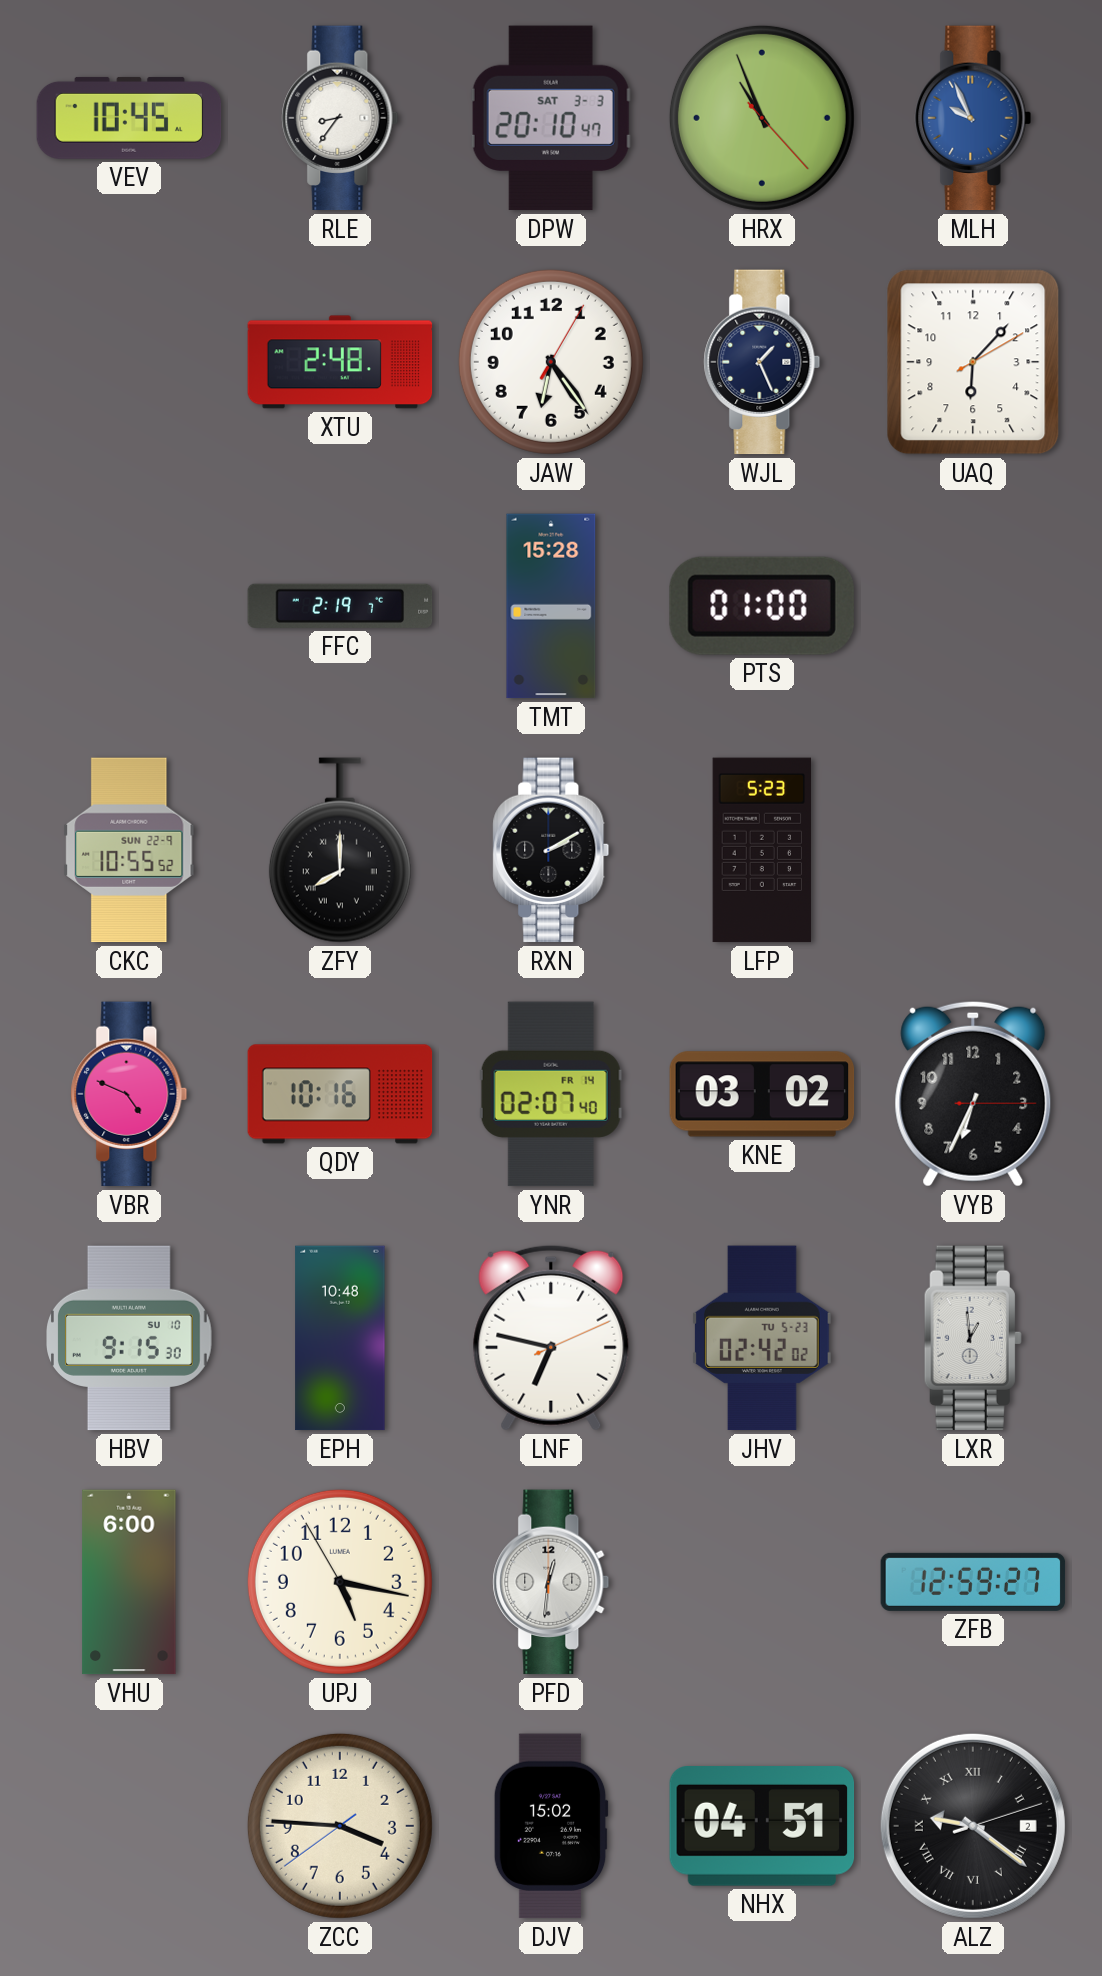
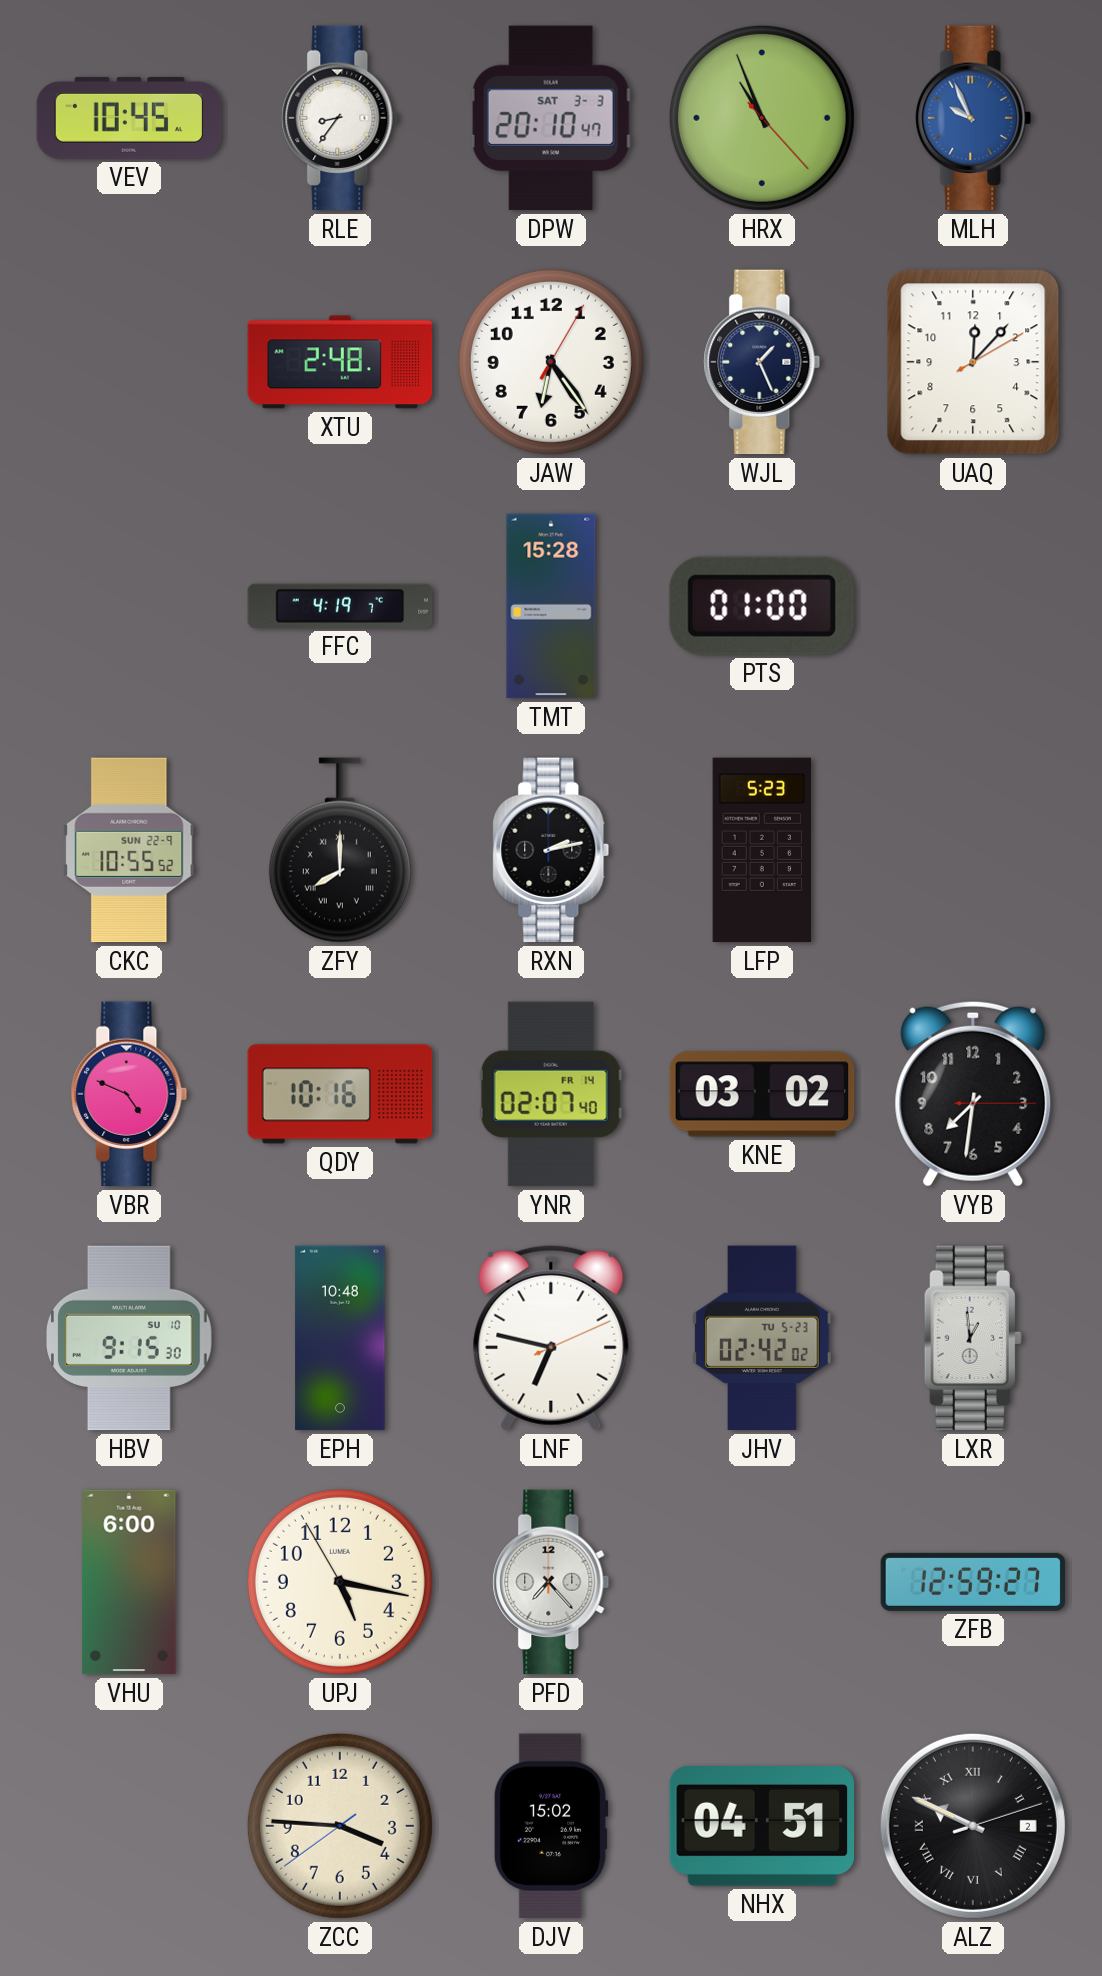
UAQ: 6:07 -> 12:07 (973, 362)
FFC: 2:19 -> 4:19 (340, 606)
RXN: 2:10 -> 2:13 (551, 850)
VYB: 6:34 -> 7:31 (973, 1094)
PFD: 12:31 -> 7:23 (551, 1582)
ALZ: 9:21 -> 9:49 (973, 1826)
